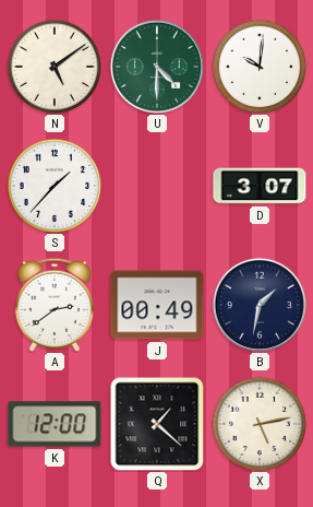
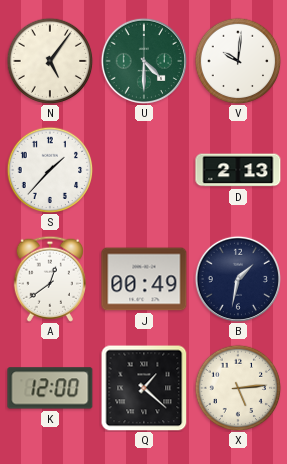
N: 5:09 -> 5:06 (50, 61)
D: 3:07 -> 2:13 (238, 170)
A: 2:39 -> 12:39 (50, 279)
X: 5:13 -> 5:14 (238, 388)
